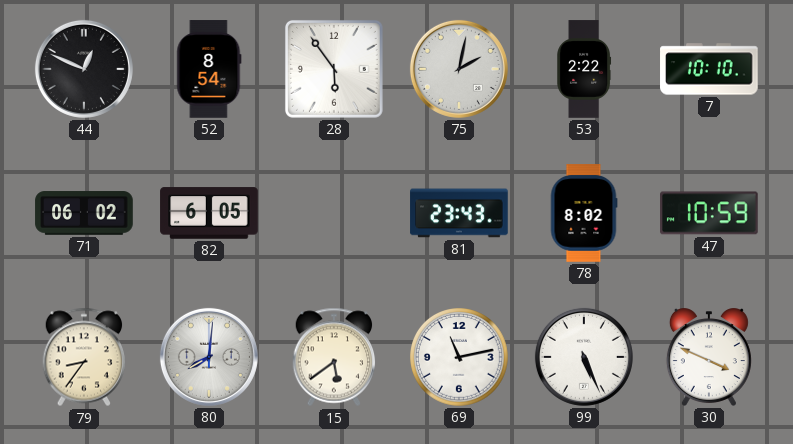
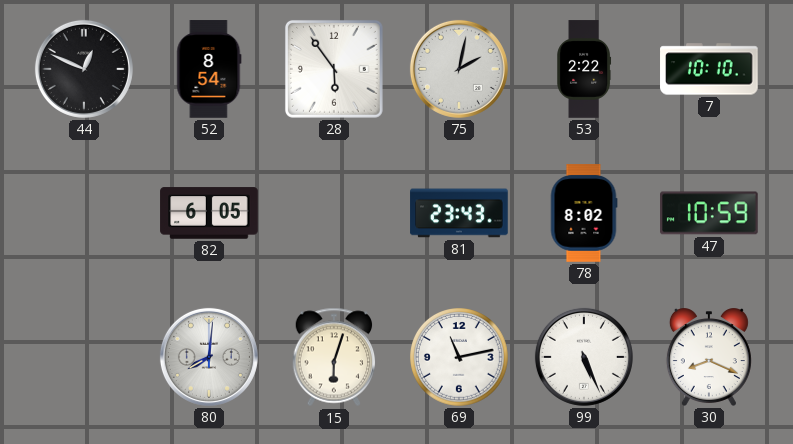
71: 06:02 -> none (84, 213)
79: 8:36 -> none (84, 357)
15: 5:39 -> 6:03 (334, 357)
30: 3:49 -> 8:19 (709, 357)
